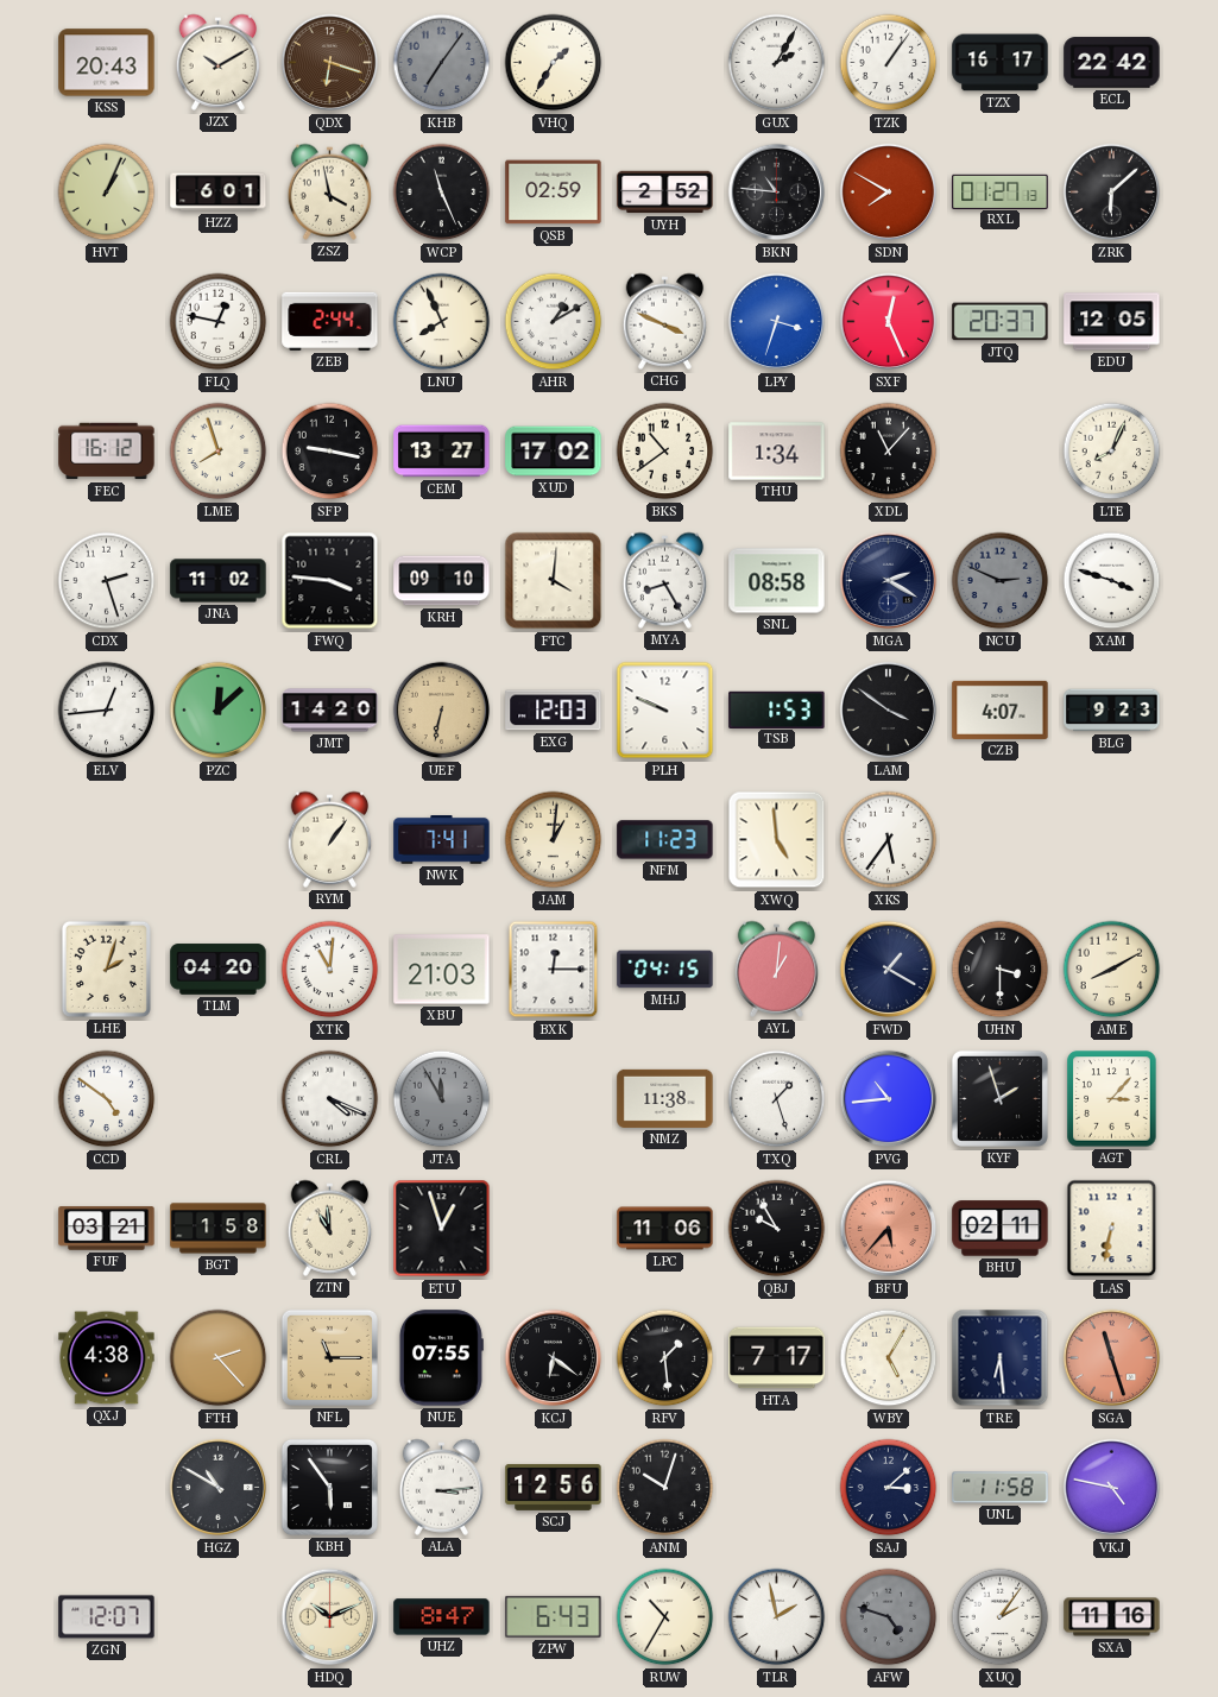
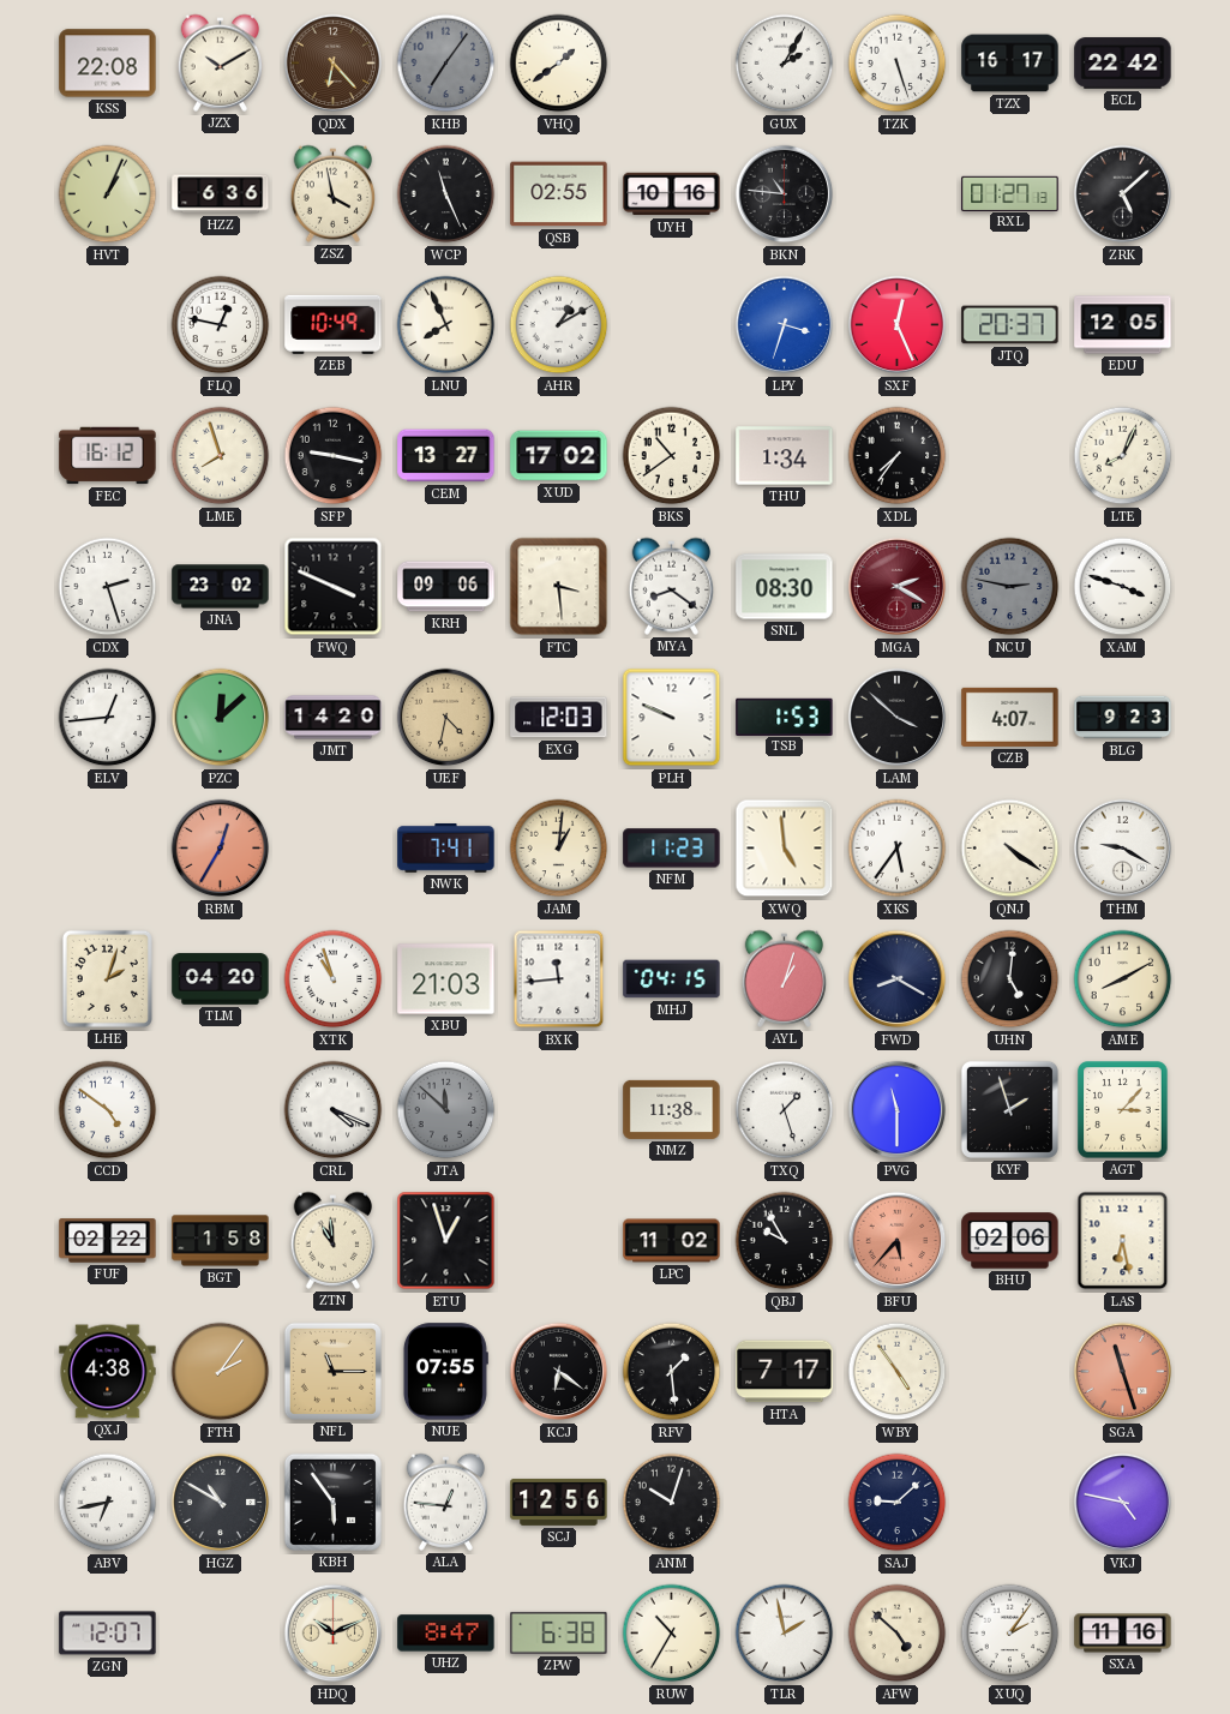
KSS: 20:43 -> 22:08 (108, 64)
QDX: 6:18 -> 6:23 (334, 64)
VHQ: 1:35 -> 1:39 (559, 64)
TZK: 1:06 -> 5:27 (898, 64)
HZZ: 6:01 -> 6:36 (221, 194)
QSB: 02:59 -> 02:55 (559, 194)
UYH: 2:52 -> 10:16 (672, 194)
SDN: 7:50 -> none (889, 193)
ZRK: 6:08 -> 5:08 (1123, 194)
ZEB: 2:44 -> 10:49 (334, 324)
CHG: 3:49 -> none (665, 321)
XDL: 11:07 -> 7:36 (898, 456)
JNA: 11:02 -> 23:02 (221, 587)
FWQ: 3:46 -> 3:49 (334, 587)
KRH: 09:10 -> 09:06 (446, 587)
FTC: 4:01 -> 3:29 (559, 587)
MYA: 8:25 -> 8:21 (672, 586)
SNL: 08:58 -> 08:30 (785, 587)
MGA dial: navy -> burgundy (898, 587)
NCU: 2:49 -> 2:47 (1010, 587)
UEF: 6:32 -> 4:32 (446, 718)
LAM: 3:51 -> 3:52 (898, 718)
RBM: none -> 12:35 (221, 849)
RYM: 1:06 -> none (330, 839)
QNJ: none -> 4:21 (1010, 849)
THM: none -> 9:20 (1123, 849)
XTK: 11:01 -> 10:57 (334, 979)
BXK: 12:15 -> 11:44 (559, 979)
AYL: 1:01 -> 1:03 (785, 978)
FWD: 1:20 -> 8:20 (898, 979)
UHN: 3:30 -> 5:01 (1010, 979)
JTA: 11:55 -> 11:52 (446, 1110)
PVG: 10:44 -> 11:30 (898, 1110)
FUF: 03:21 -> 02:22 (108, 1241)
LPC: 11:06 -> 11:02 (672, 1241)
BHU: 02:11 -> 02:06 (1010, 1241)
LAS: 6:32 -> 6:28 (1123, 1241)
FTH: 2:23 -> 2:06 (221, 1372)
WBY: 5:05 -> 4:54 (898, 1372)
TRE: 6:29 -> none (1001, 1358)
ABV: none -> 6:43 (108, 1503)
ALA: 3:14 -> 12:46 (446, 1502)
SAJ: 3:08 -> 9:08 (898, 1503)
UNL: 11:58 -> none (1001, 1488)
ZPW: 6:43 -> 6:38 (559, 1632)
AFW: 4:48 -> 4:52 (898, 1634)
AFW dial: grey -> cream (898, 1634)
